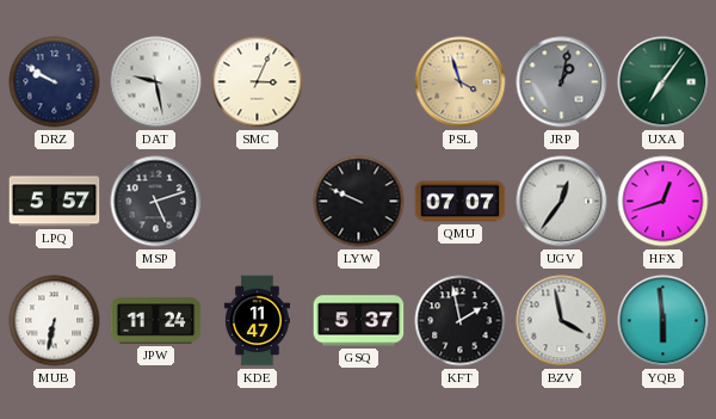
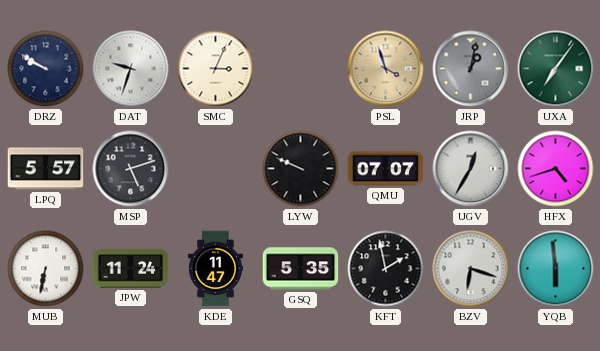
DAT: 9:28 -> 9:33 (131, 69)
UGV: 12:36 -> 12:35 (471, 169)
HFX: 12:42 -> 4:42 (556, 169)
GSQ: 5:37 -> 5:35 (301, 269)
BZV: 3:58 -> 6:18 (471, 269)
